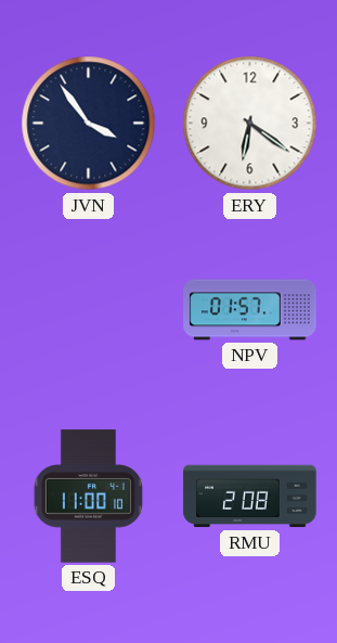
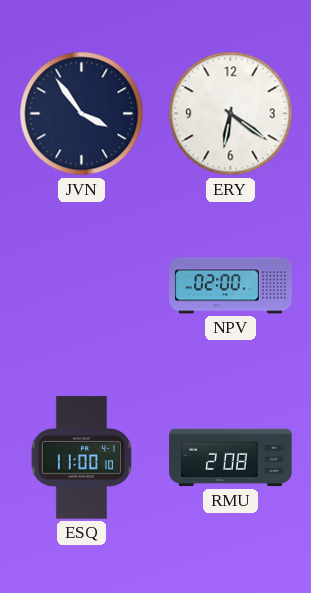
NPV: 01:57 -> 02:00 (231, 286)
